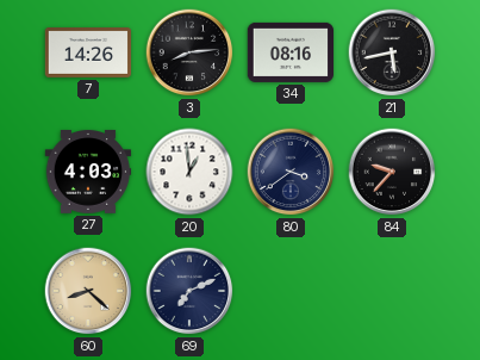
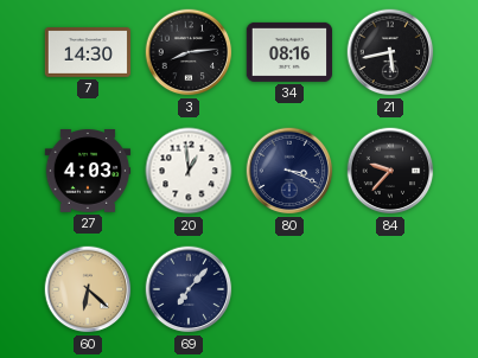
7: 14:26 -> 14:30 (88, 53)
80: 3:39 -> 3:19 (289, 171)
60: 8:22 -> 6:22 (88, 289)
69: 7:11 -> 7:07 (189, 289)
